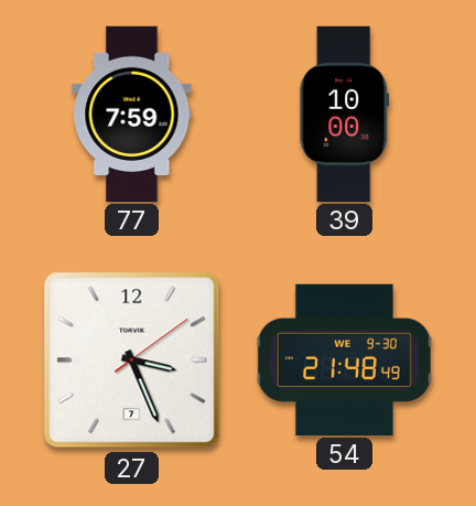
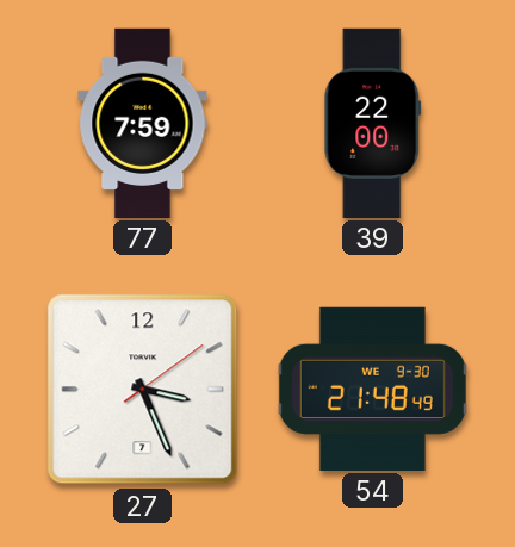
39: 10:00 -> 22:00 (373, 123)
